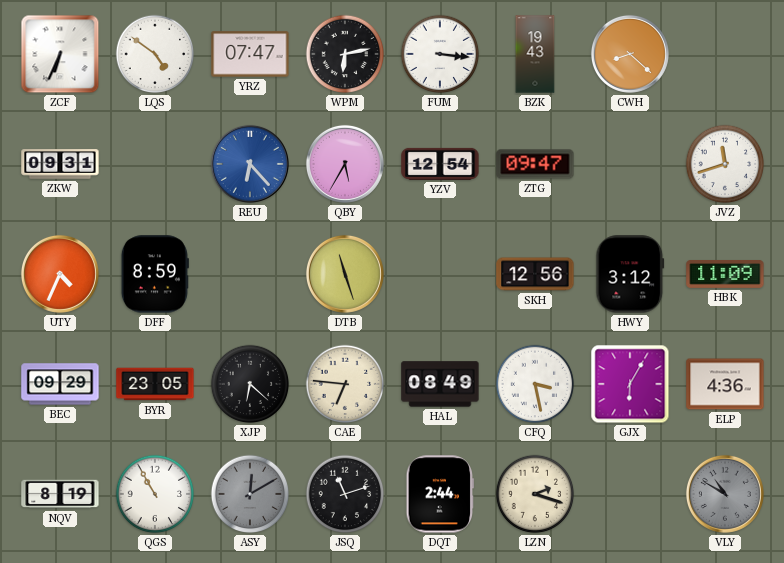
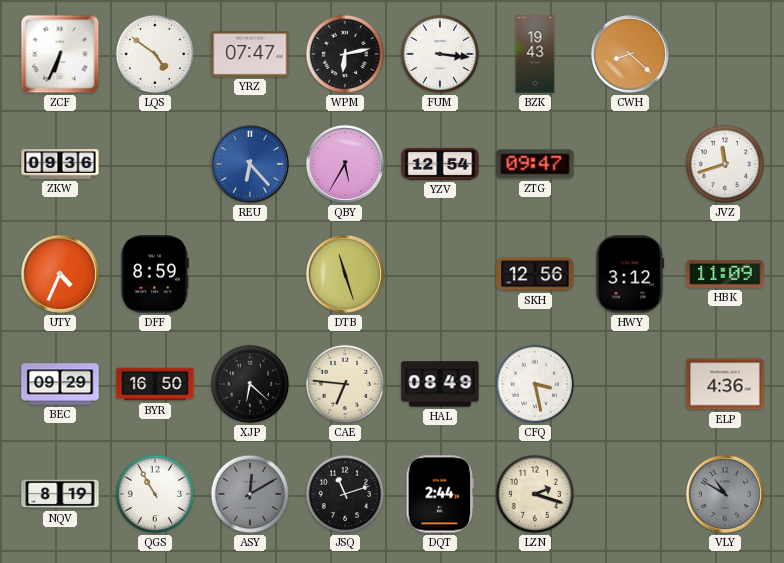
ZKW: 09:31 -> 09:36 (60, 164)
BYR: 23:05 -> 16:50 (155, 384)
GJX: 6:05 -> none (630, 384)
